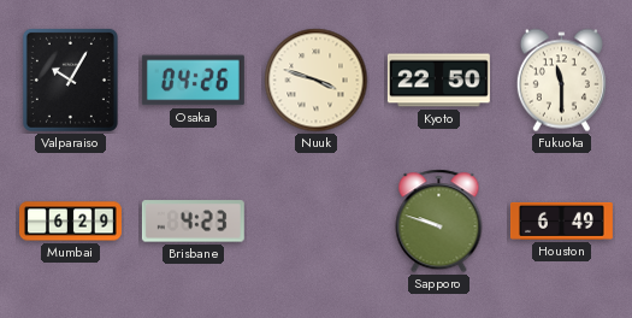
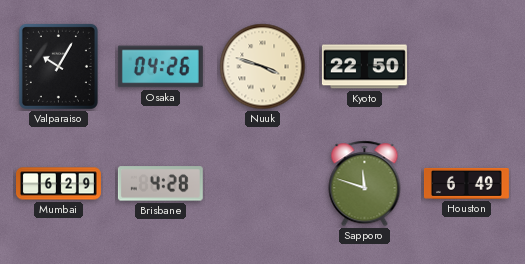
Fukuoka: 11:30 -> none (561, 81)
Brisbane: 4:23 -> 4:28 (160, 184)
Sapporo: 9:48 -> 11:48 (365, 184)
